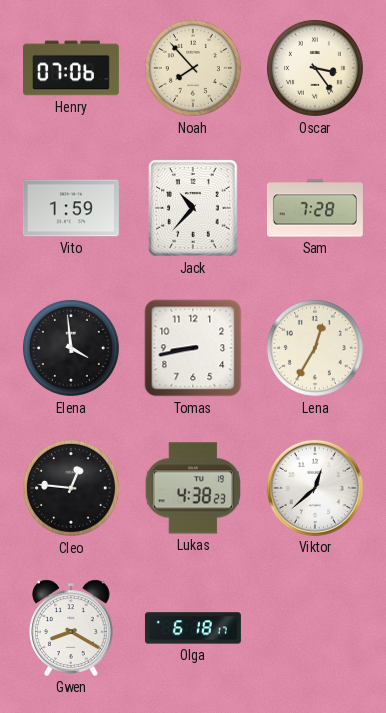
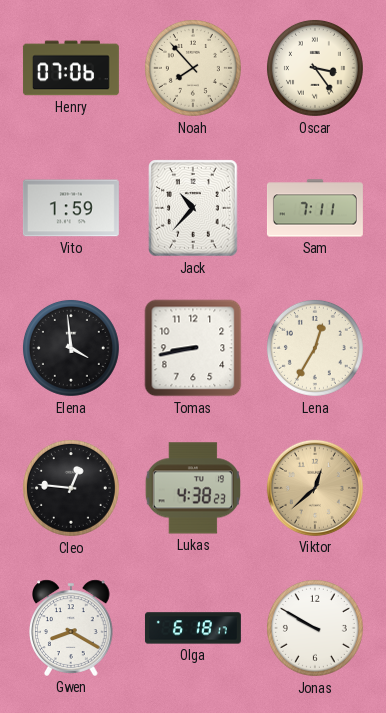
Sam: 7:28 -> 7:11 (315, 208)
Viktor dial: white -> champagne (315, 488)
Jonas: none -> 9:50 (315, 628)
